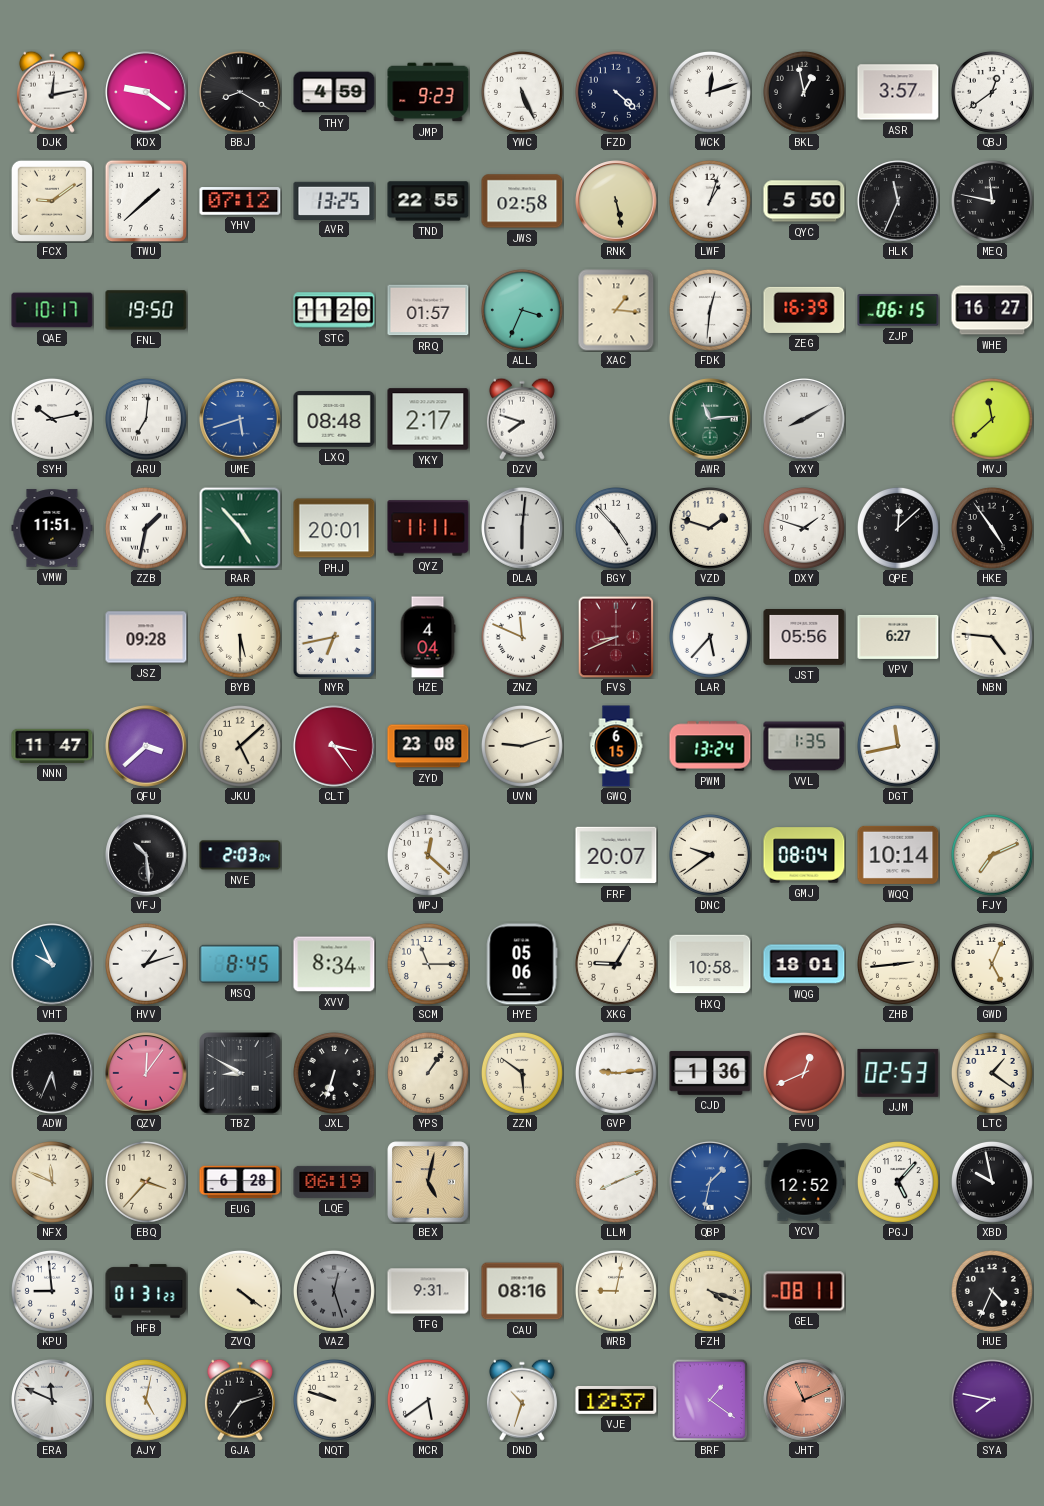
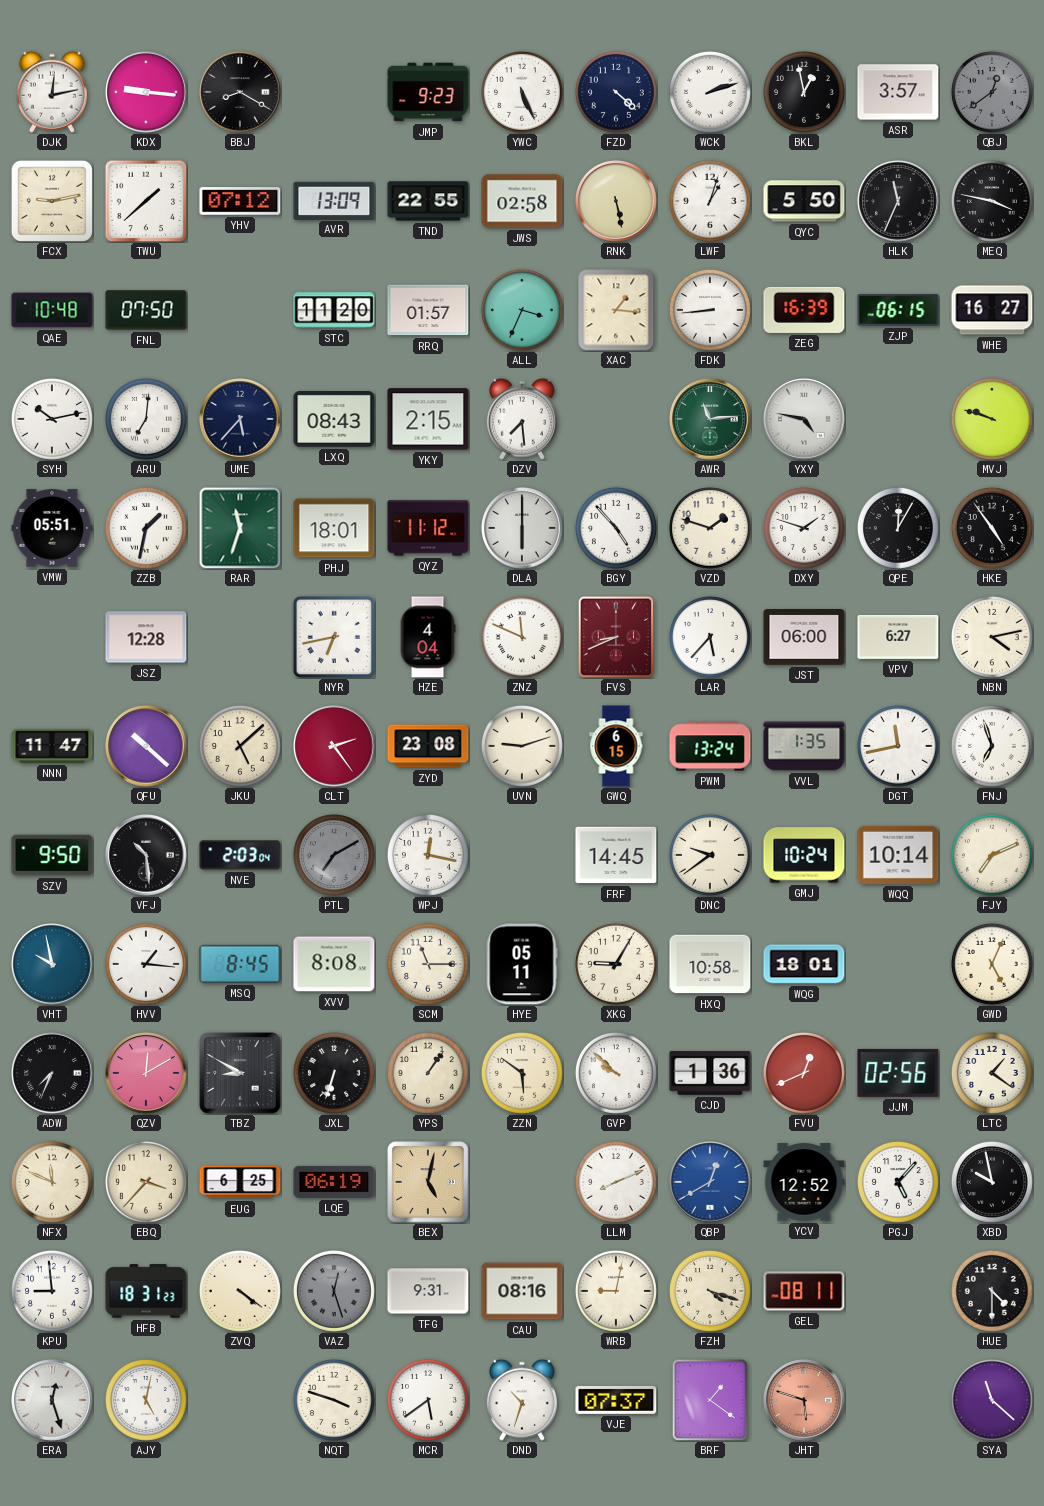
KDX: 9:21 -> 9:16 (146, 92)
THY: 4:59 -> none (334, 92)
WCK: 12:12 -> 2:12 (710, 92)
QBJ dial: white -> grey (992, 92)
FCX: 9:09 -> 9:13 (52, 201)
AVR: 13:25 -> 13:09 (334, 200)
MEQ: 11:47 -> 3:47 (992, 201)
QAE: 10:17 -> 10:48 (52, 310)
FNL: 19:50 -> 07:50 (146, 310)
FDK: 12:31 -> 8:44 (710, 310)
UME: 5:42 -> 5:37 (240, 419)
UME dial: blue -> navy (240, 419)
LXQ: 08:48 -> 08:43 (334, 420)
YKY: 2:17 -> 2:15 (428, 419)
DZV: 7:48 -> 7:29 (522, 419)
YXY: 8:10 -> 4:47 (804, 419)
MVJ: 11:38 -> 9:48 (992, 419)
VMW: 11:51 -> 05:51 (52, 528)
RAR: 4:53 -> 11:33 (240, 528)
PHJ: 20:01 -> 18:01 (334, 528)
QYZ: 11:11 -> 11:12 (428, 528)
DLA: 6:01 -> 6:00 (522, 528)
QPE: 12:08 -> 12:05 (898, 528)
JSZ: 09:28 -> 12:28 (146, 637)
BYB: 5:30 -> none (240, 637)
JST: 05:56 -> 06:00 (804, 638)
NBN: 4:46 -> 4:13 (992, 637)
QFU: 3:38 -> 10:22 (146, 746)
CLT: 3:24 -> 2:24 (334, 746)
FNJ: none -> 6:57 (992, 746)
SZV: none -> 9:50 (52, 855)
PTL: none -> 7:10 (334, 855)
WPJ: 12:22 -> 12:17 (428, 855)
FRF: 20:07 -> 14:45 (616, 855)
GMJ: 08:04 -> 10:24 (804, 855)
VHT: 9:56 -> 9:58 (52, 964)
HVV: 1:12 -> 1:16 (146, 964)
XVV: 8:34 -> 8:08 (334, 964)
HYE: 05:06 -> 05:11 (522, 964)
ZHB: 2:44 -> none (898, 964)
ADW: 5:34 -> 7:34 (52, 1073)
QZV: 12:06 -> 12:10 (146, 1073)
GVP: 9:14 -> 9:52 (616, 1073)
JJM: 02:53 -> 02:56 (898, 1073)
EUG: 6:28 -> 6:25 (240, 1182)
QBP: 1:32 -> 12:40 (710, 1182)
HFB: 01:31 -> 18:31 (146, 1291)
HUE: 4:34 -> 4:30 (992, 1291)
ERA: 11:49 -> 12:27 (52, 1400)
GJA: 7:12 -> none (240, 1400)
NQT: 9:48 -> 3:48 (334, 1400)
VJE: 12:37 -> 07:37 (616, 1400)
JHT: 11:11 -> 5:48 (804, 1400)
SYA: 7:47 -> 11:22 (992, 1400)
